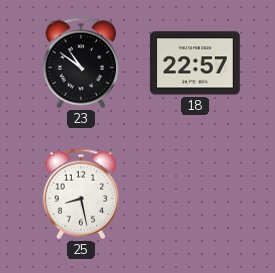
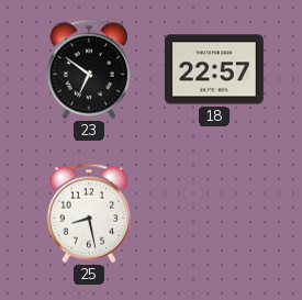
23: 10:51 -> 6:51 (88, 69)
